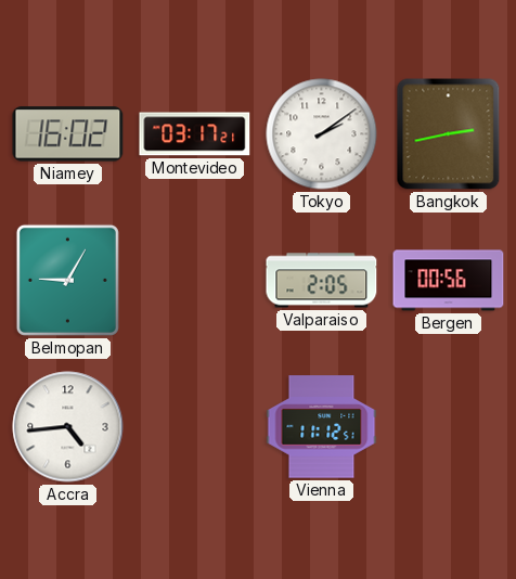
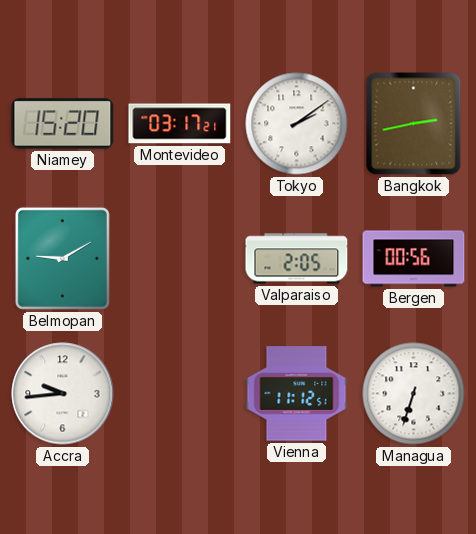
Niamey: 16:02 -> 15:20 (63, 124)
Belmopan: 9:05 -> 9:10 (62, 258)
Accra: 4:44 -> 9:44 (63, 394)
Managua: none -> 6:33 (414, 394)
